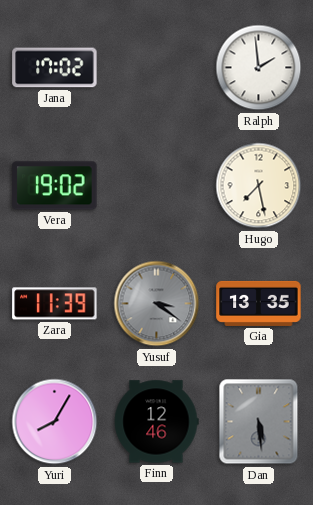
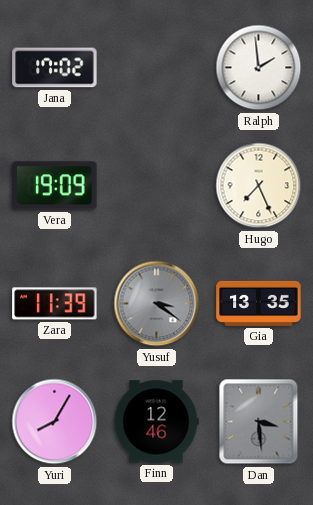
Vera: 19:02 -> 19:09 (55, 186)
Hugo: 7:28 -> 7:26 (259, 186)
Dan: 5:29 -> 3:29 (259, 422)
